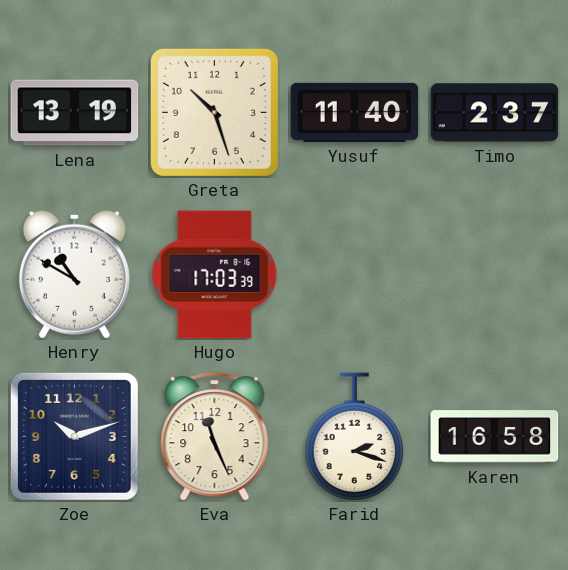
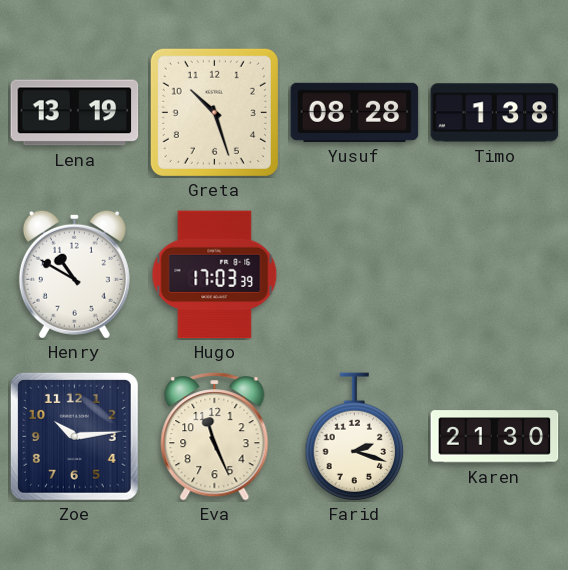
Yusuf: 11:40 -> 08:28 (355, 112)
Timo: 2:37 -> 1:38 (495, 113)
Zoe: 10:12 -> 10:14 (74, 436)
Karen: 16:58 -> 21:30 (495, 437)
